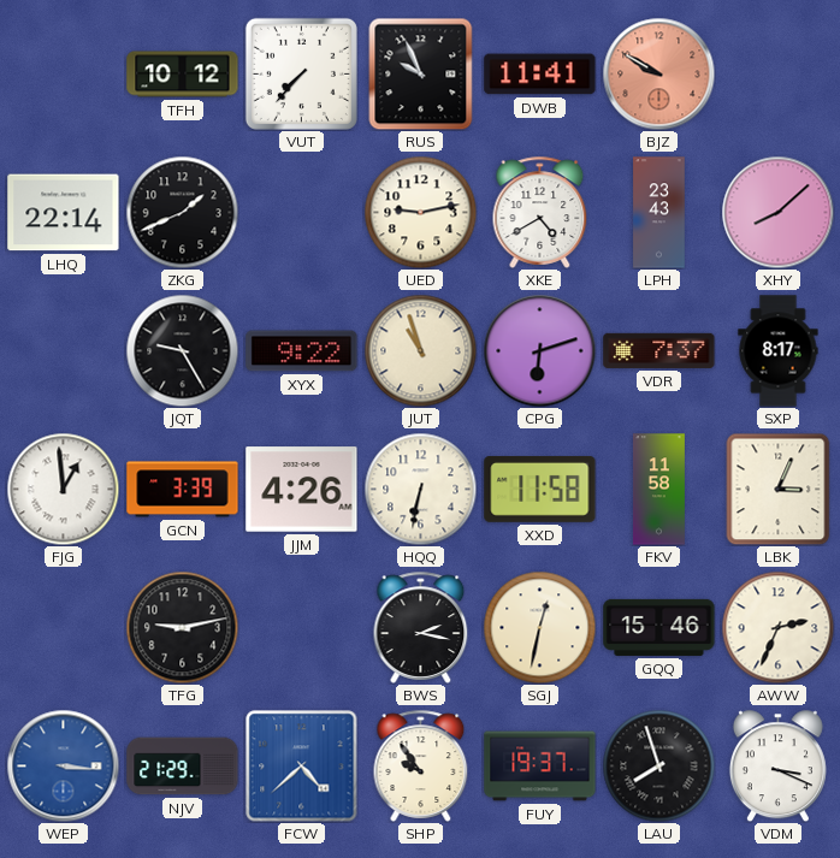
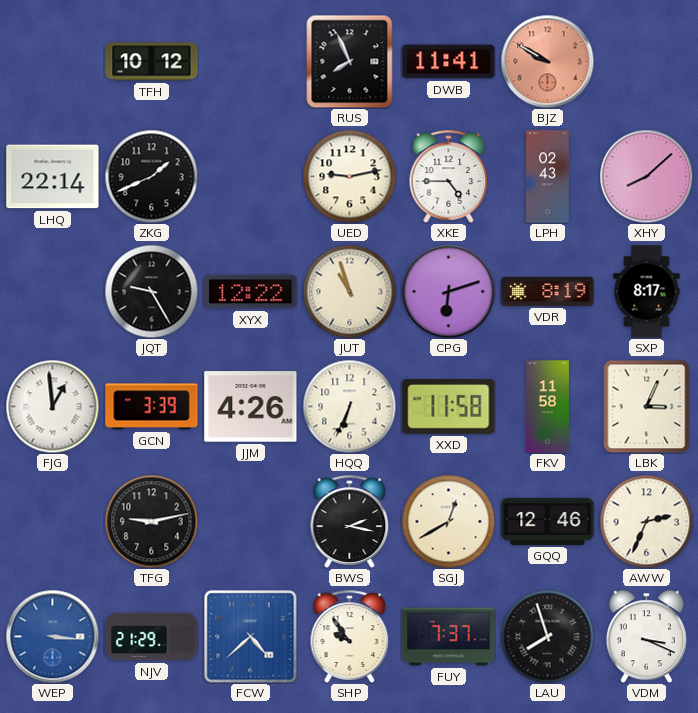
VUT: 7:37 -> none (301, 73)
RUS: 9:56 -> 7:56 (350, 61)
XKE: 4:40 -> 4:45 (449, 176)
LPH: 23:43 -> 02:43 (548, 177)
XYX: 9:22 -> 12:22 (251, 292)
VDR: 7:37 -> 8:19 (548, 291)
HQQ: 6:32 -> 6:34 (349, 406)
SGJ: 12:32 -> 12:40 (448, 521)
GQQ: 15:46 -> 12:46 (548, 521)
FUY: 19:37 -> 7:37 (449, 637)
